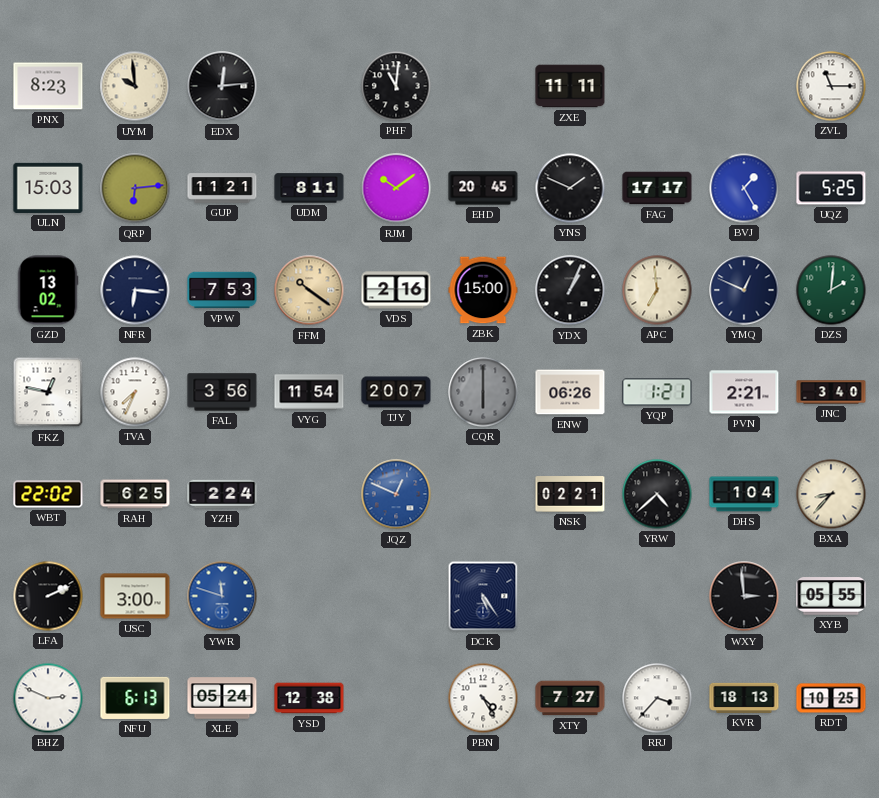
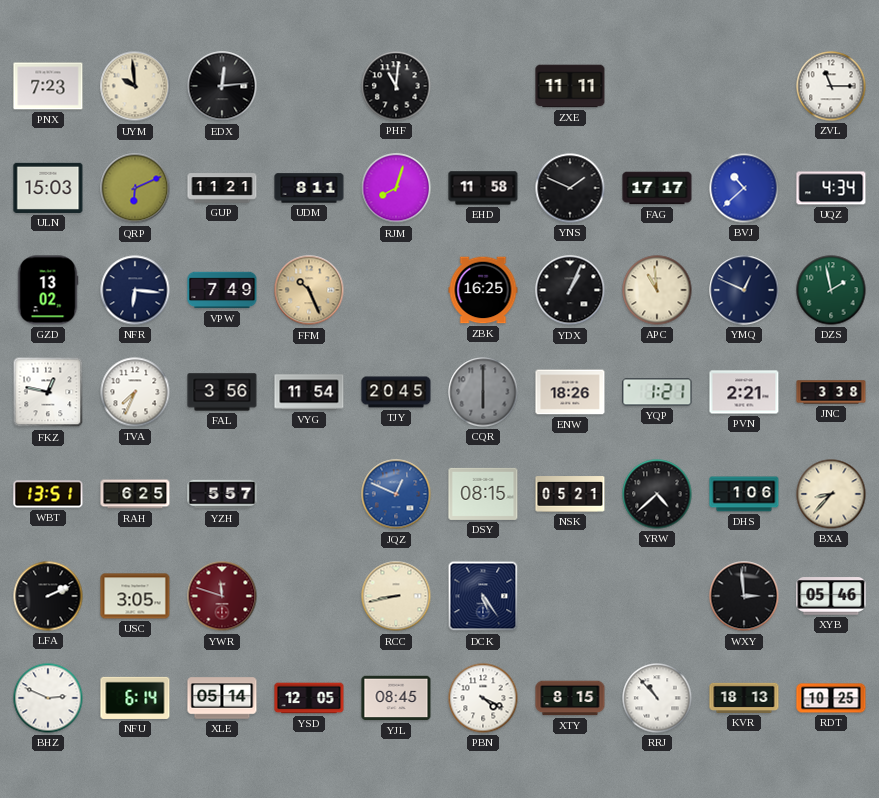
PNX: 8:23 -> 7:23 (48, 86)
QRP: 6:14 -> 6:11 (135, 188)
RJM: 10:09 -> 8:03 (396, 188)
EHD: 20:45 -> 11:58 (483, 188)
BVJ: 1:25 -> 10:38 (744, 188)
UQZ: 5:25 -> 4:34 (831, 188)
VPW: 7:53 -> 7:49 (222, 290)
FFM: 10:21 -> 10:26 (309, 290)
VDS: 2:16 -> none (396, 290)
ZBK: 15:00 -> 16:25 (483, 290)
APC: 6:59 -> 10:59 (657, 290)
DZS: 2:01 -> 1:58 (831, 290)
TJY: 20:07 -> 20:45 (396, 392)
ENW: 06:26 -> 18:26 (570, 392)
JNC: 3:40 -> 3:38 (831, 392)
WBT: 22:02 -> 13:51 (48, 494)
YZH: 2:24 -> 5:57 (222, 494)
DSY: none -> 08:15 (483, 494)
NSK: 02:21 -> 05:21 (570, 494)
DHS: 1:04 -> 1:06 (744, 494)
USC: 3:00 -> 3:05 (135, 596)
YWR dial: blue -> burgundy (222, 596)
RCC: none -> 8:43 (396, 596)
XYB: 05:55 -> 05:46 (831, 596)
NFU: 6:13 -> 6:14 (135, 698)
XLE: 05:24 -> 05:14 (222, 698)
YSD: 12:38 -> 12:05 (309, 698)
YJL: none -> 08:45 (396, 698)
PBN: 4:25 -> 4:19 (483, 698)
XTY: 7:27 -> 8:15 (570, 698)
RRJ: 3:37 -> 10:53 (657, 698)
